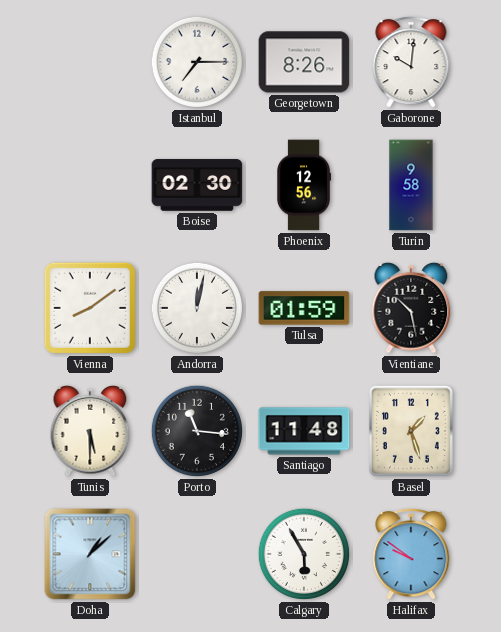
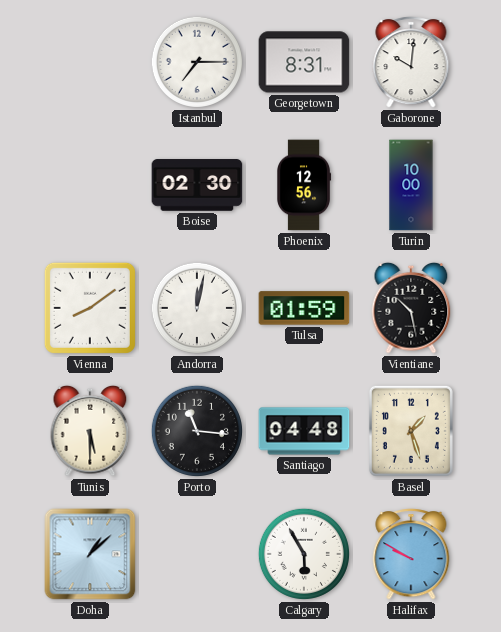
Georgetown: 8:26 -> 8:31 (304, 62)
Turin: 9:58 -> 10:00 (411, 185)
Santiago: 11:48 -> 04:48 (304, 431)
Halifax: 9:51 -> 9:50 (411, 554)
